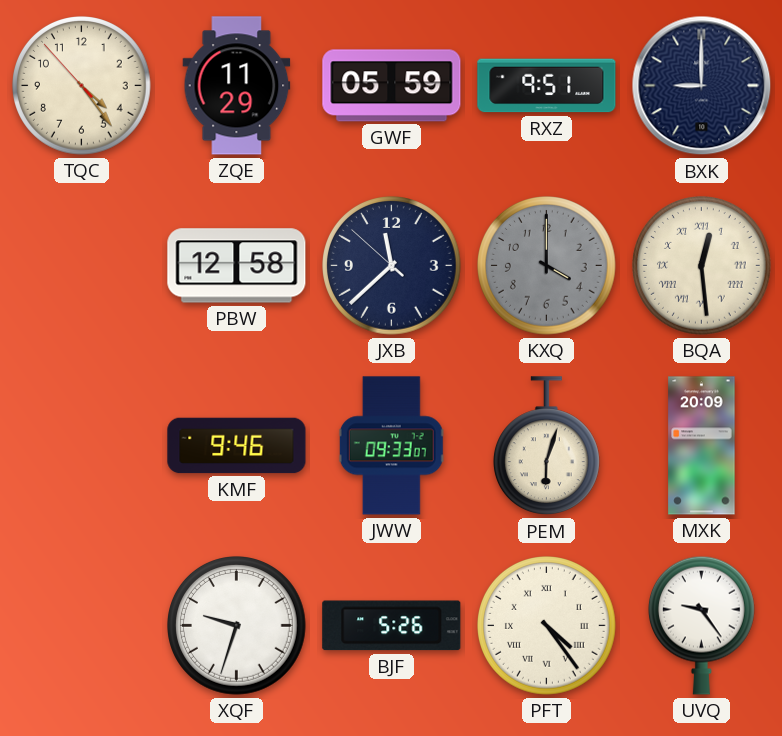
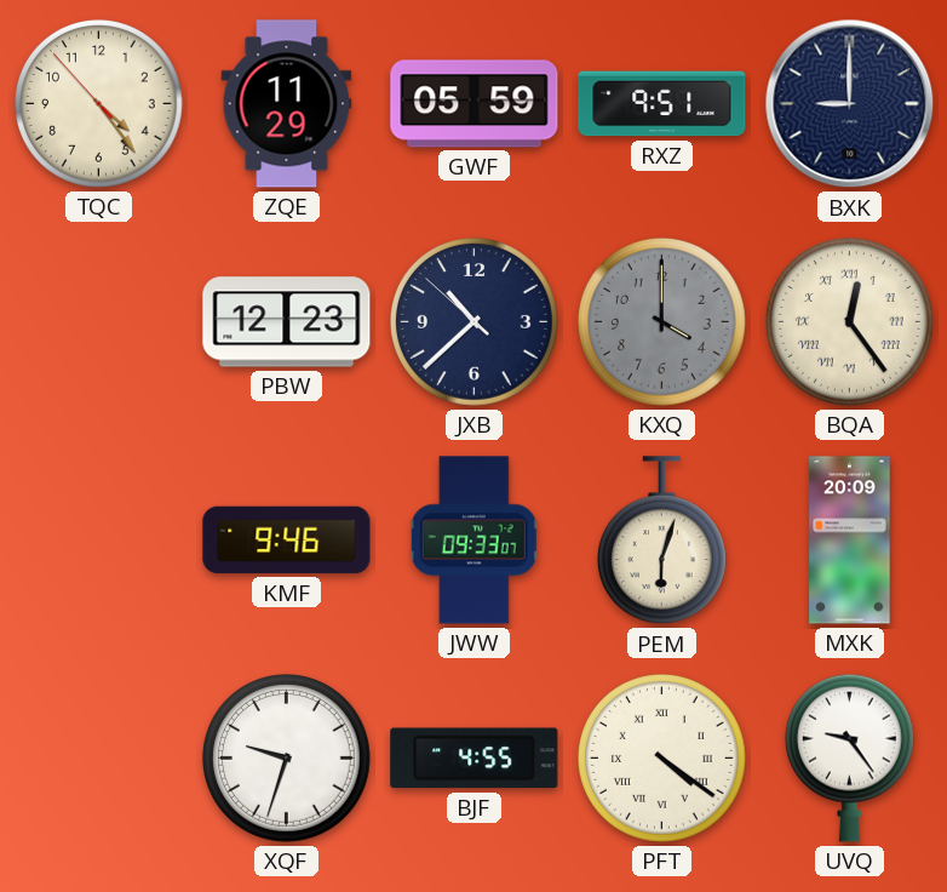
PBW: 12:58 -> 12:23 (287, 322)
JXB: 11:37 -> 10:37 (475, 322)
BQA: 12:29 -> 12:24 (850, 322)
BJF: 5:26 -> 4:55 (475, 759)
PFT: 4:24 -> 4:21 (662, 759)
